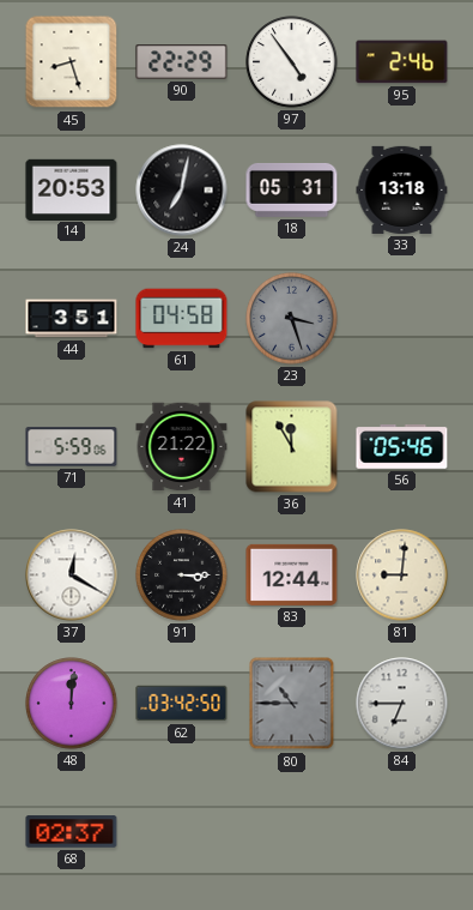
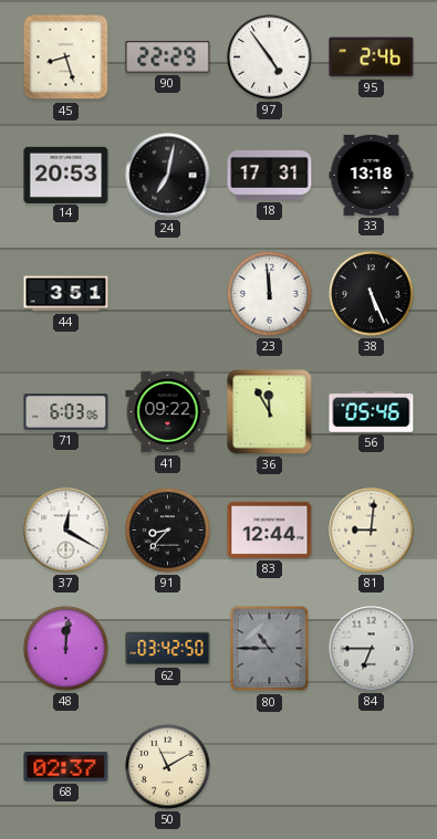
18: 05:31 -> 17:31 (270, 175)
61: 04:58 -> none (182, 319)
23: 3:27 -> 11:59 (270, 294)
23 dial: grey -> white (270, 294)
38: none -> 5:26 (372, 294)
71: 5:59 -> 6:03 (66, 412)
41: 21:22 -> 09:22 (168, 412)
91: 3:15 -> 8:37 (168, 531)
50: none -> 11:10 (168, 767)
